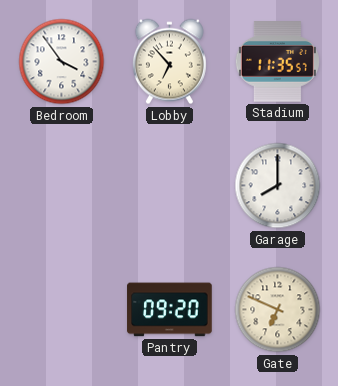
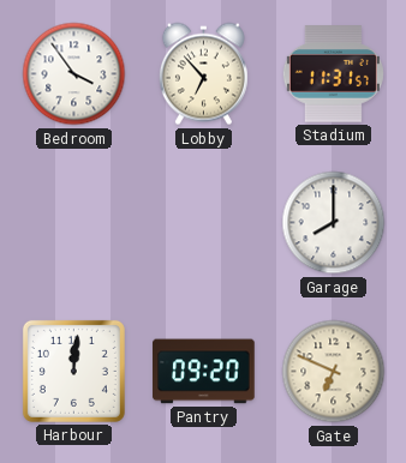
Stadium: 11:35 -> 11:31 (333, 74)
Harbour: none -> 12:01 (73, 371)
